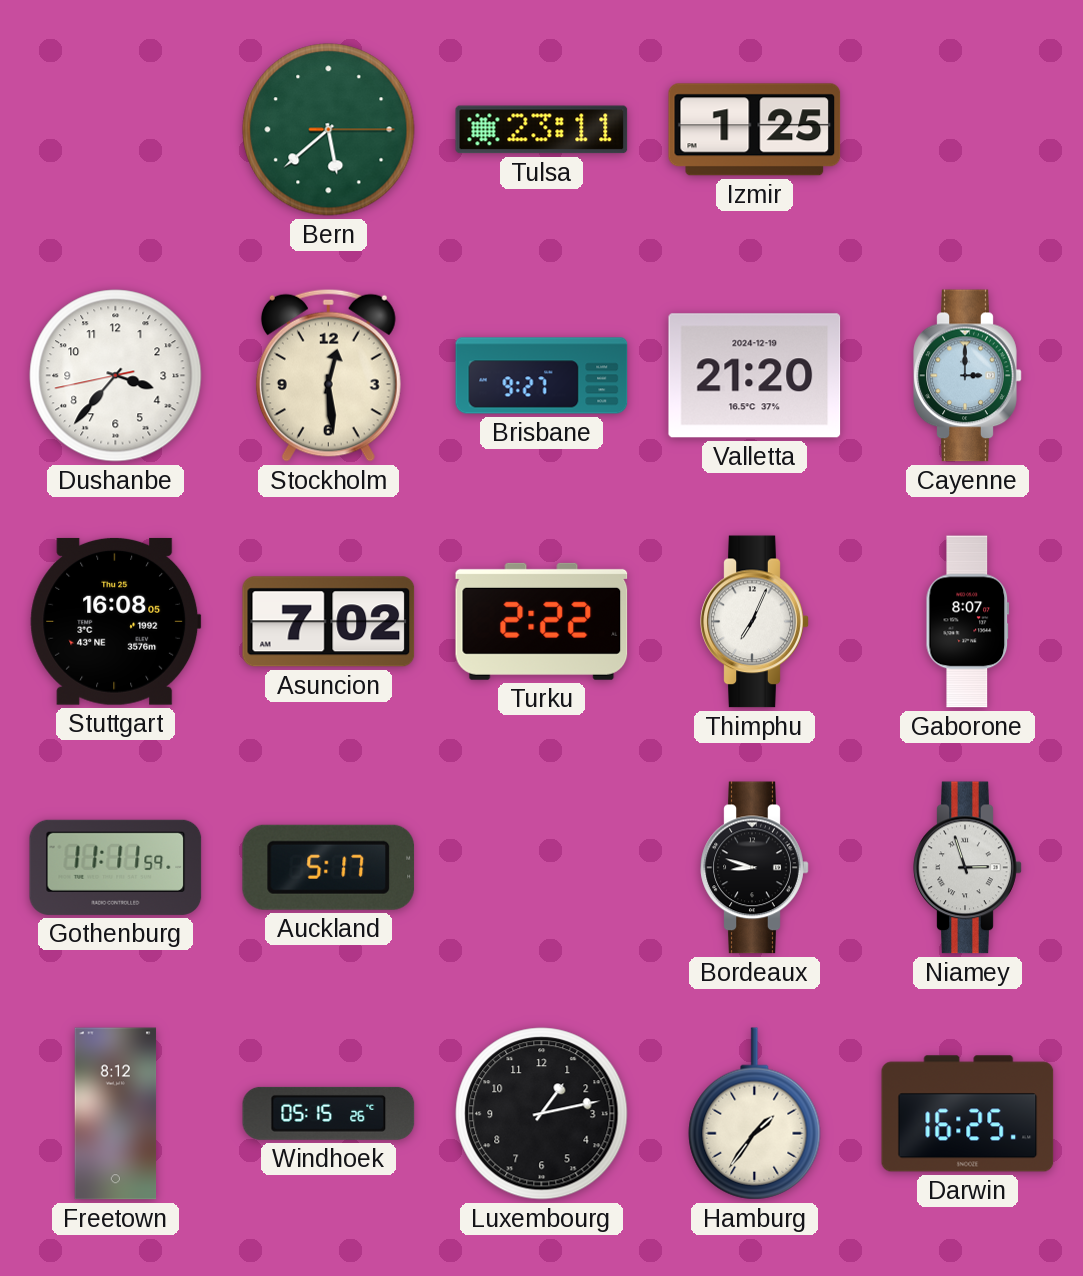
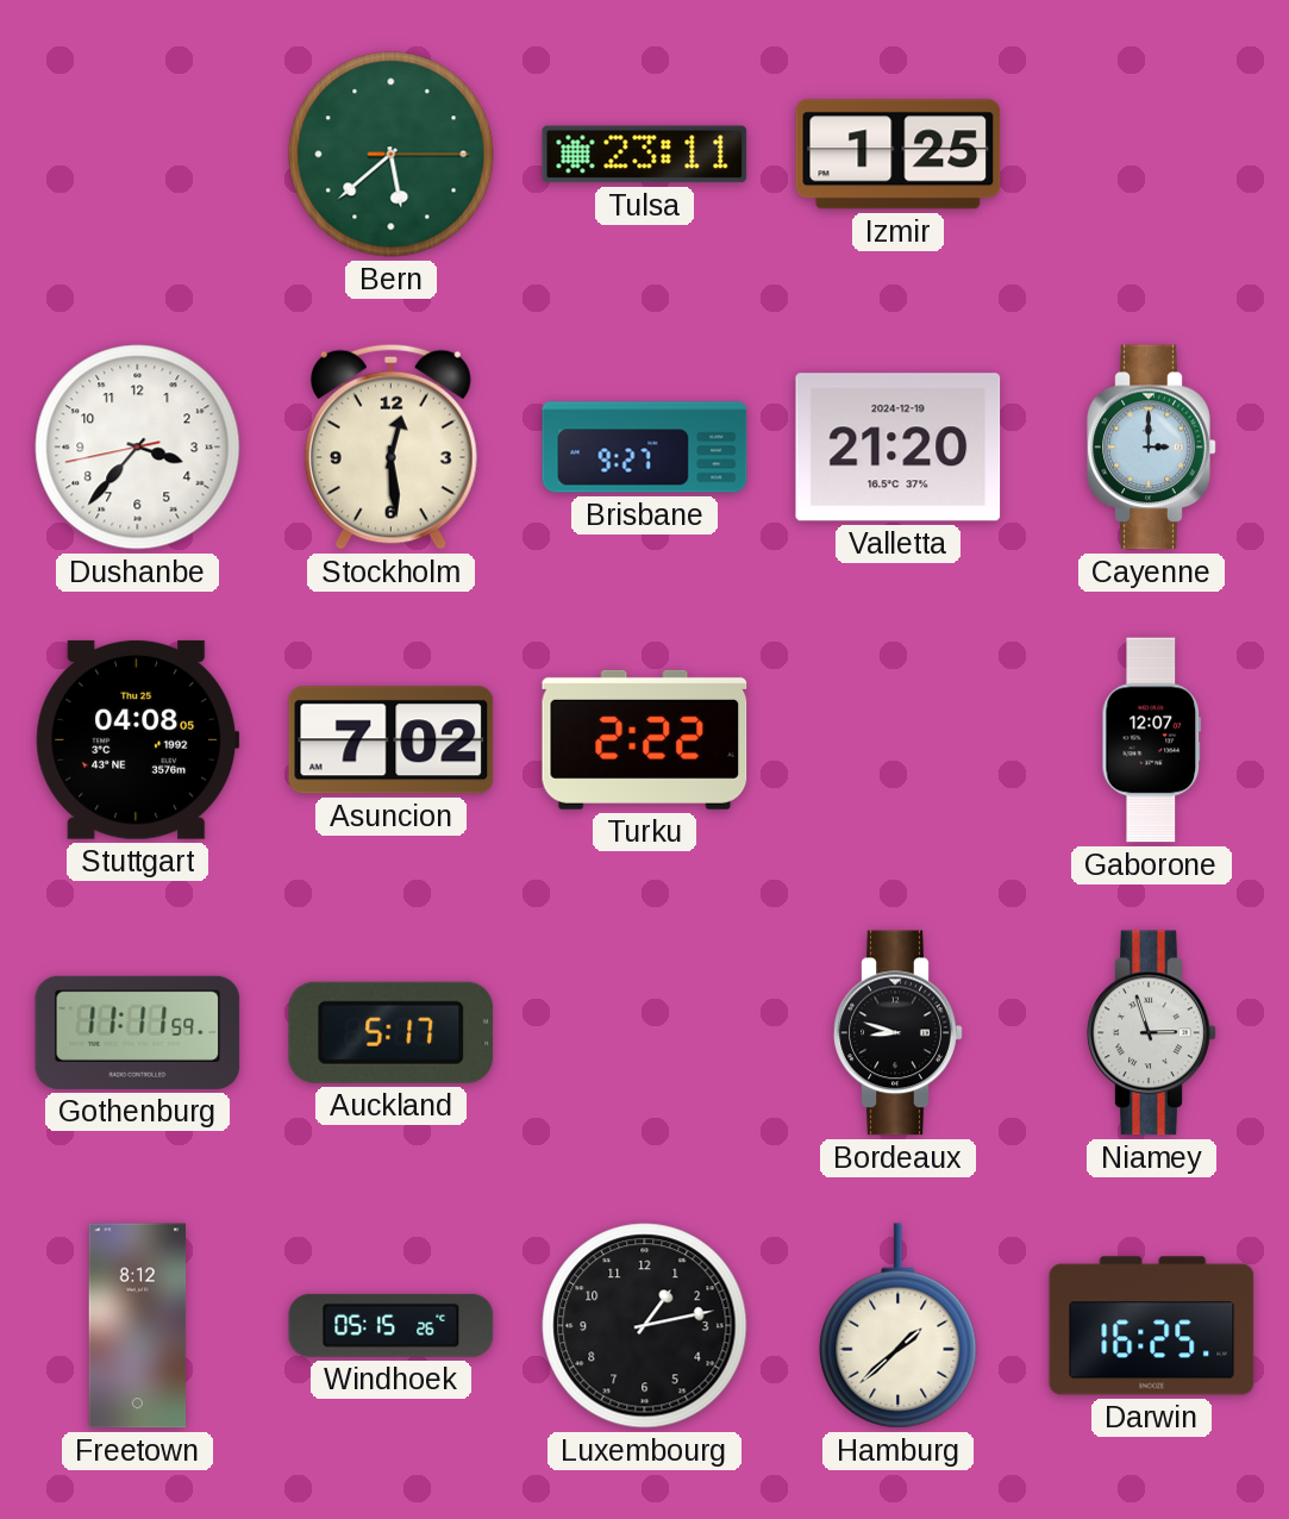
Stuttgart: 16:08 -> 04:08 (138, 739)
Thimphu: 7:04 -> none (755, 622)
Gaborone: 8:07 -> 12:07 (1152, 740)
Hamburg: 1:36 -> 1:38 (899, 1326)
